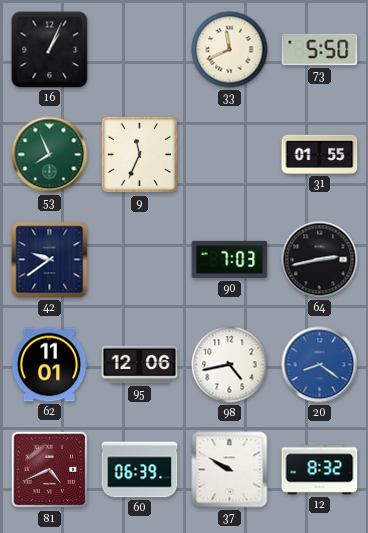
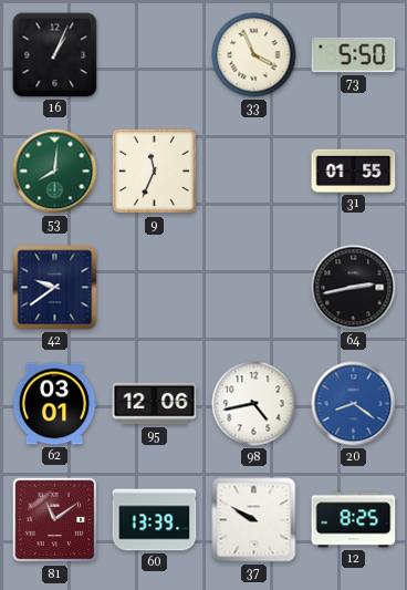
33: 11:41 -> 3:56 (254, 55)
53: 7:56 -> 8:01 (55, 172)
90: 7:03 -> none (230, 260)
62: 11:01 -> 03:01 (54, 404)
81: 4:41 -> 11:09 (55, 520)
60: 06:39 -> 13:39 (155, 520)
12: 8:32 -> 8:25 (354, 520)
